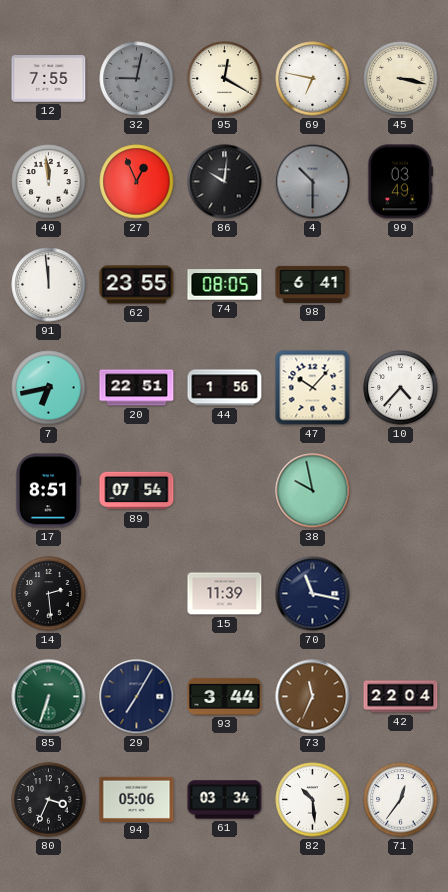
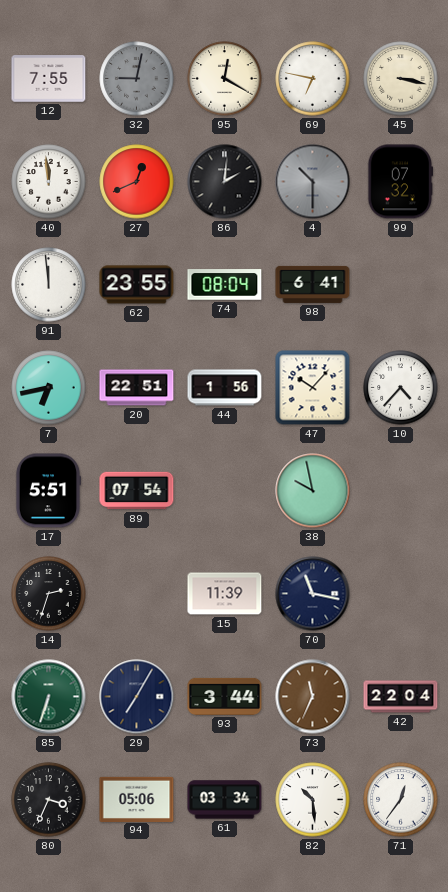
27: 12:56 -> 12:41 (137, 182)
86: 10:01 -> 2:01 (225, 182)
99: 03:49 -> 07:32 (401, 182)
74: 08:05 -> 08:04 (225, 285)
17: 8:51 -> 5:51 (48, 491)
14: 2:29 -> 2:33 (49, 594)
